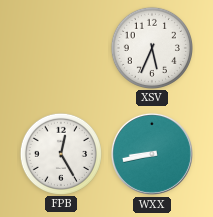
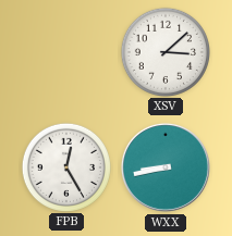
XSV: 5:34 -> 3:08 (164, 51)
